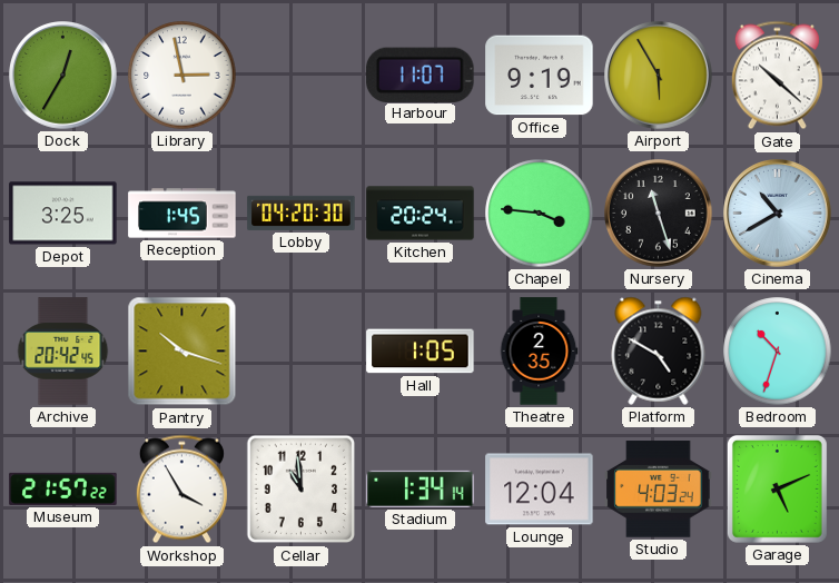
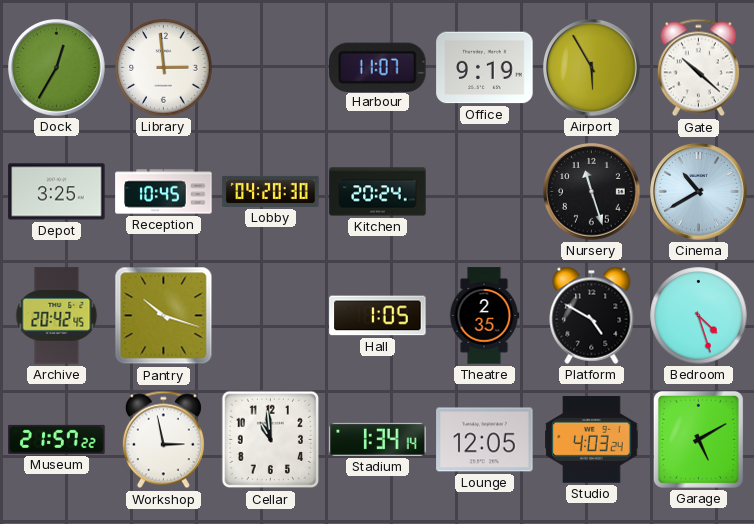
Library: 2:58 -> 2:59 (164, 68)
Reception: 1:45 -> 10:45 (164, 192)
Chapel: 3:46 -> none (540, 214)
Bedroom: 10:33 -> 4:27 (699, 316)
Workshop: 3:55 -> 2:58 (163, 440)
Lounge: 12:04 -> 12:05 (485, 440)
Garage: 5:11 -> 5:10 (698, 439)
